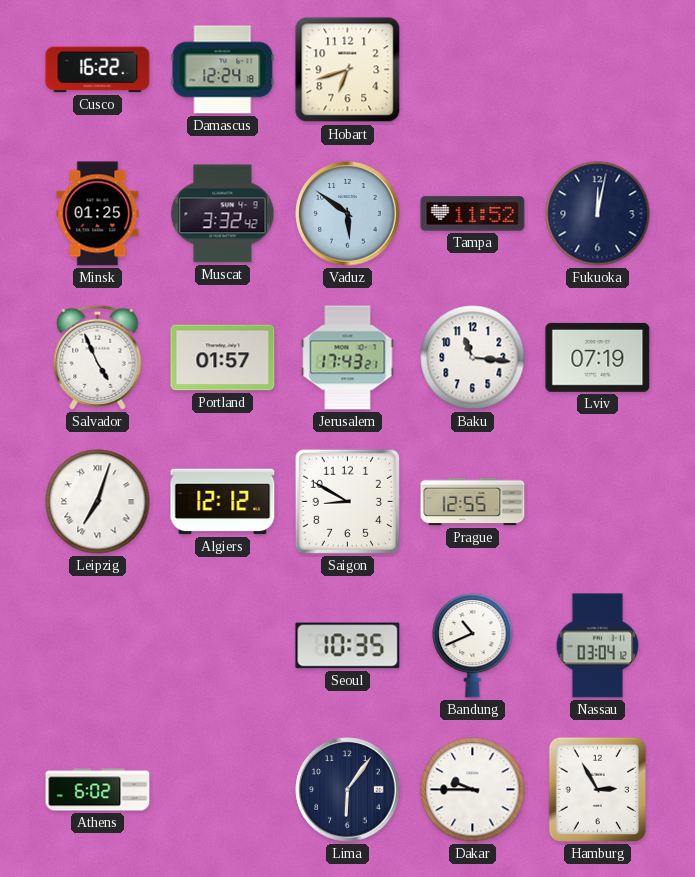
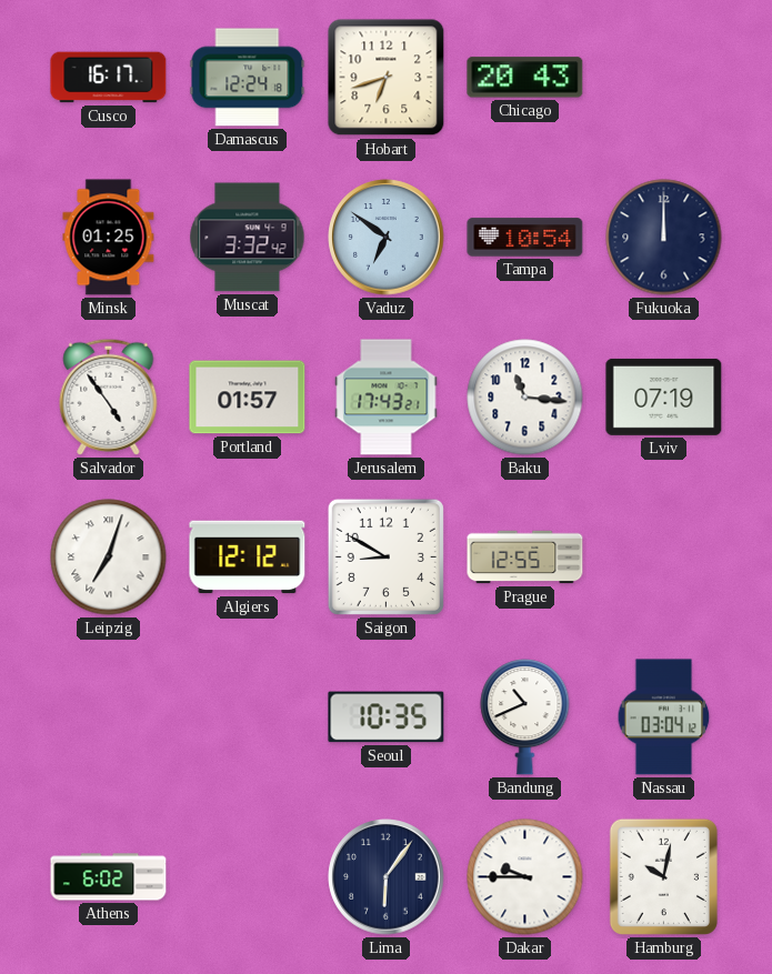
Cusco: 16:22 -> 16:17 (109, 78)
Chicago: none -> 20:43 (525, 78)
Vaduz: 5:51 -> 6:51 (387, 238)
Tampa: 11:52 -> 10:54 (525, 238)
Fukuoka: 12:02 -> 12:00 (664, 238)
Salvador: 4:56 -> 4:54 (109, 396)
Hamburg: 2:55 -> 10:02 (663, 876)
